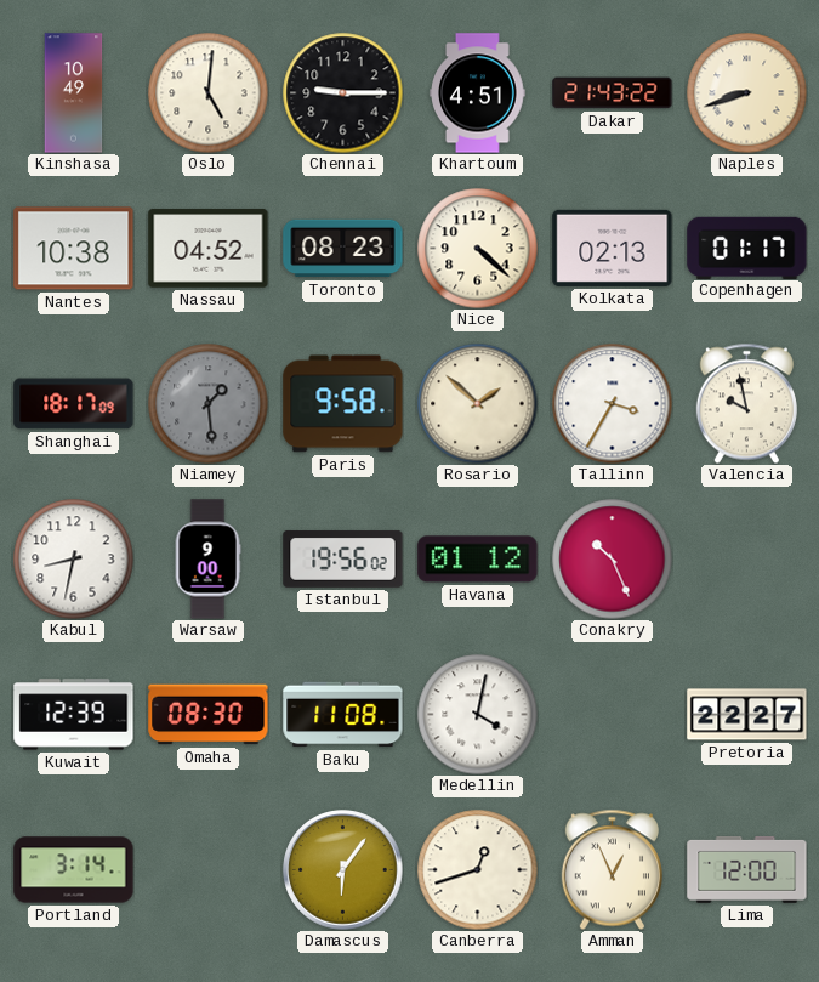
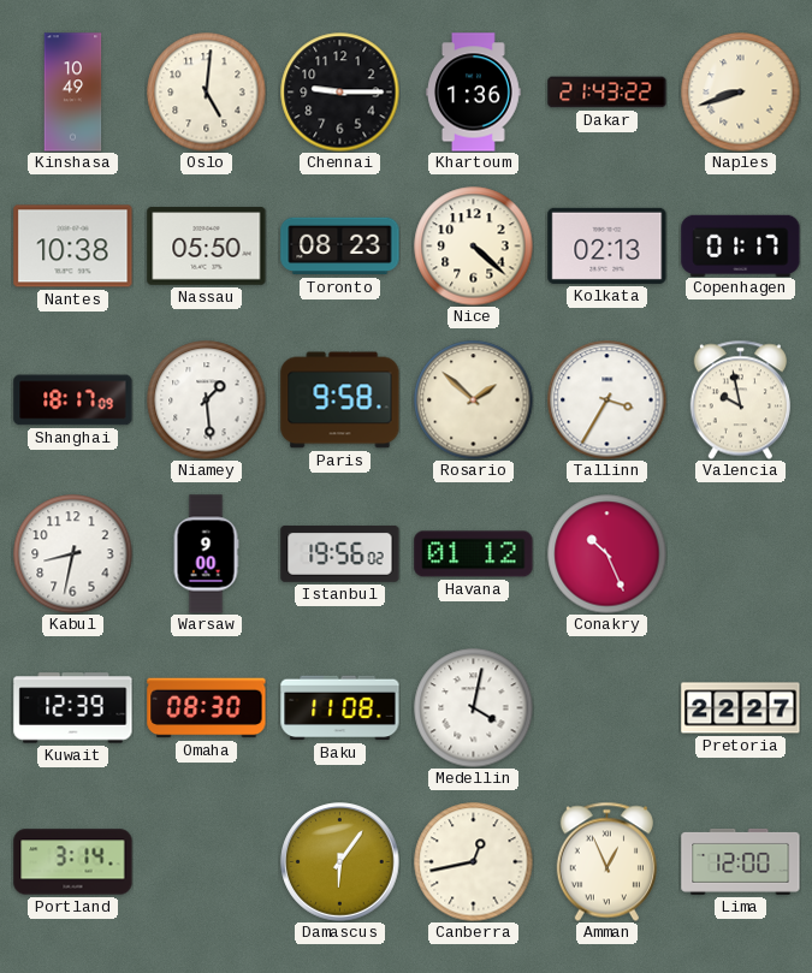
Khartoum: 4:51 -> 1:36 (474, 93)
Nassau: 04:52 -> 05:50 (207, 247)
Niamey dial: grey -> white (207, 401)
Canberra: 12:42 -> 12:43 (474, 862)
